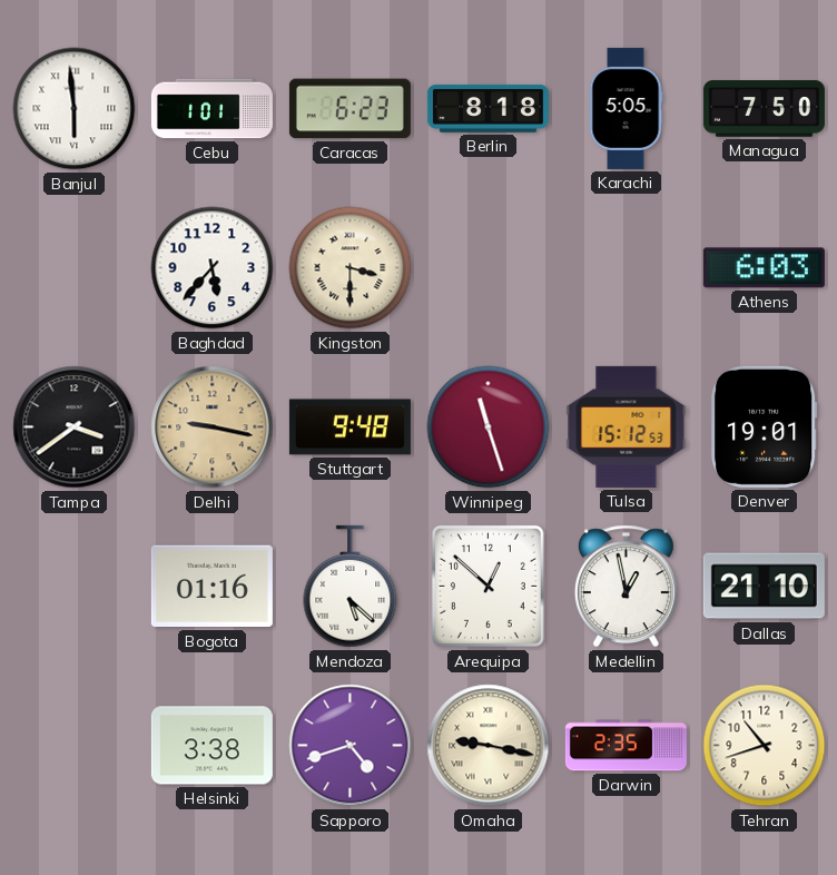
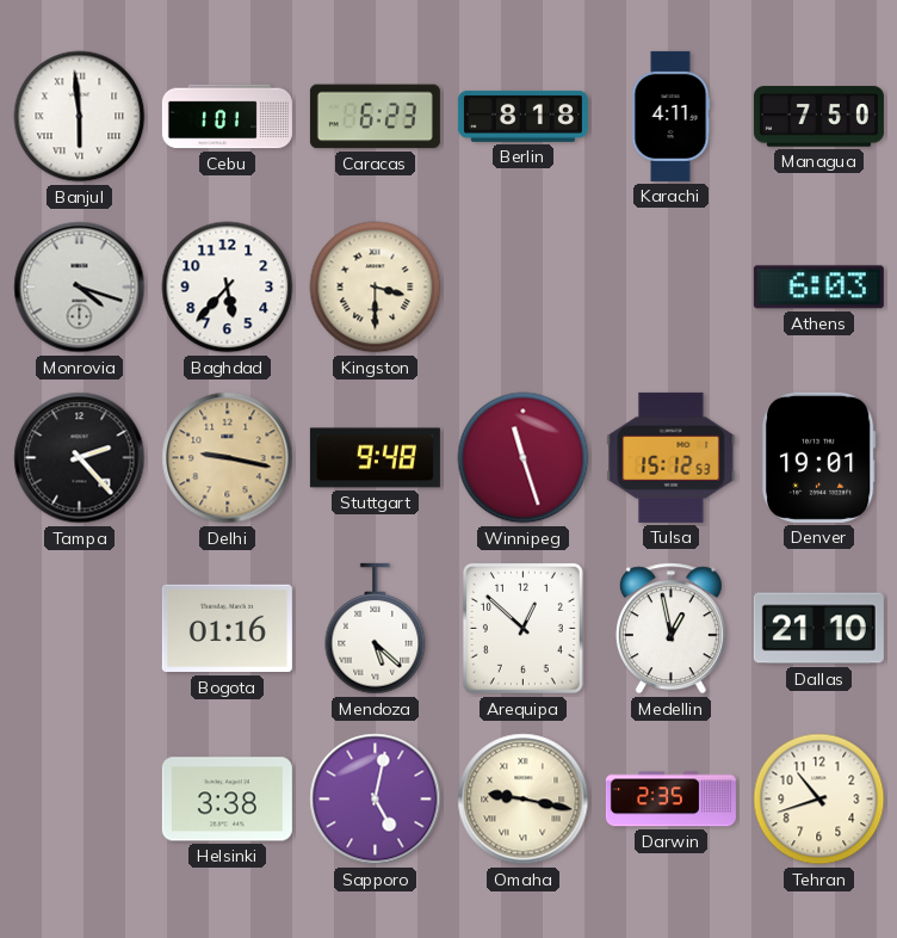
Karachi: 5:05 -> 4:11 (670, 116)
Monrovia: none -> 4:18 (80, 288)
Tampa: 3:39 -> 2:23 (80, 458)
Sapporo: 4:42 -> 5:02 (376, 800)
